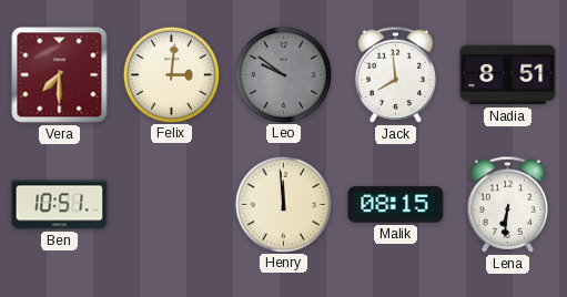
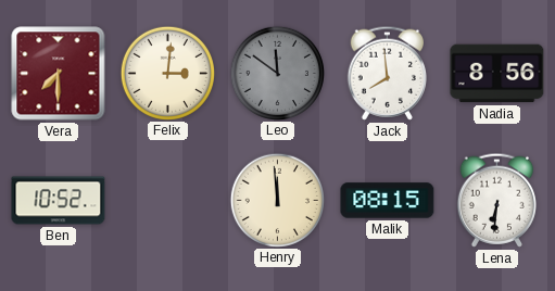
Leo: 9:51 -> 11:51 (277, 73)
Nadia: 8:51 -> 8:56 (497, 74)
Ben: 10:51 -> 10:52 (59, 201)
